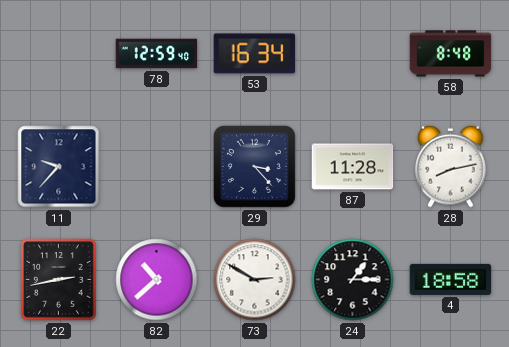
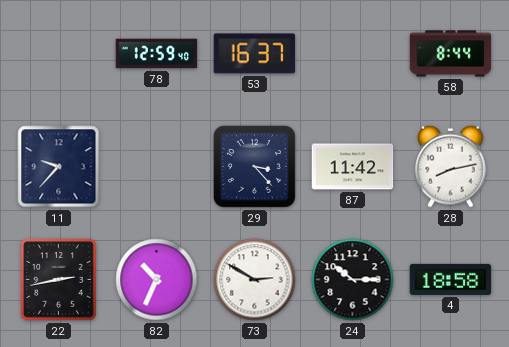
53: 16:34 -> 16:37 (255, 54)
58: 8:48 -> 8:44 (451, 54)
87: 11:28 -> 11:42 (353, 167)
82: 10:38 -> 10:34 (157, 280)
24: 1:15 -> 10:15 (353, 280)
